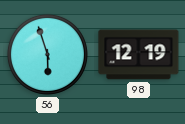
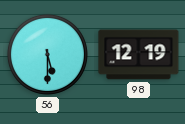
56: 5:57 -> 5:30 (47, 54)
